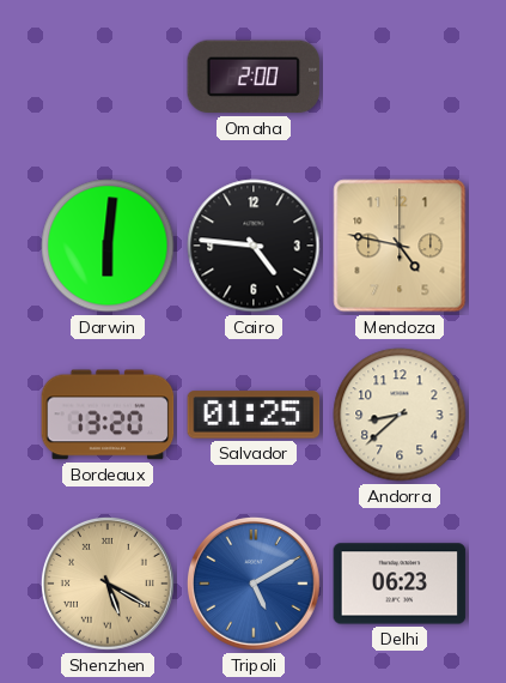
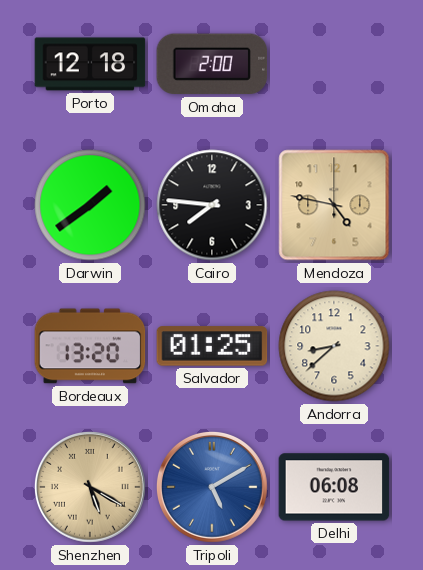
Porto: none -> 12:18 (90, 64)
Darwin: 6:01 -> 1:39 (90, 205)
Cairo: 4:46 -> 7:46 (212, 205)
Delhi: 06:23 -> 06:08 (334, 487)
